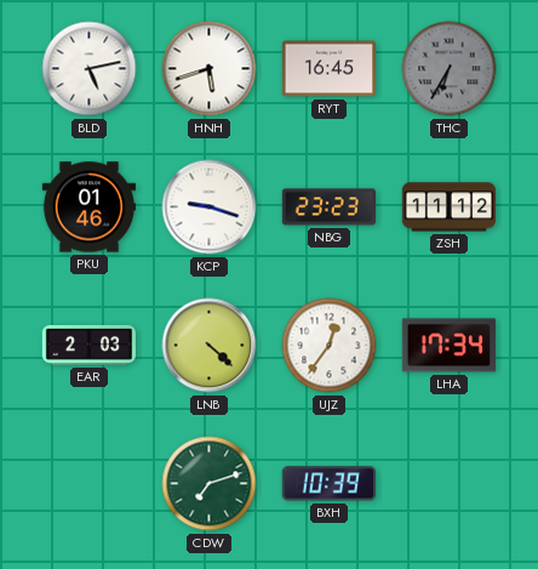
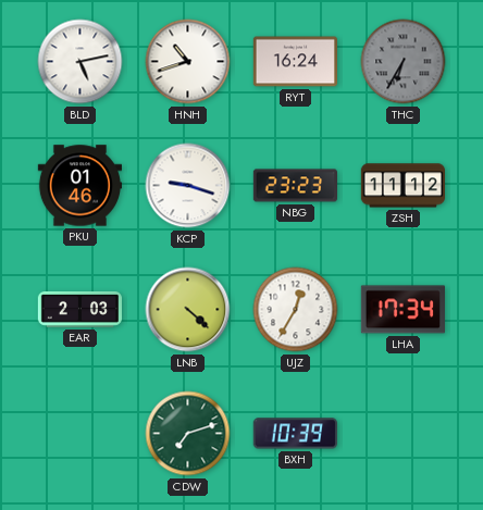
HNH: 5:42 -> 10:42 (188, 62)
RYT: 16:45 -> 16:24 (295, 62)
UJZ: 12:36 -> 12:35 (296, 310)
